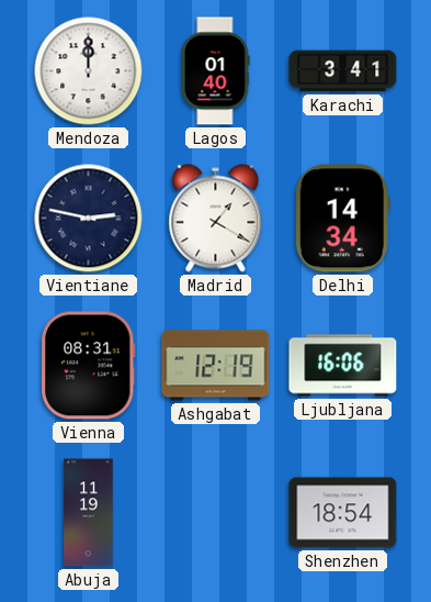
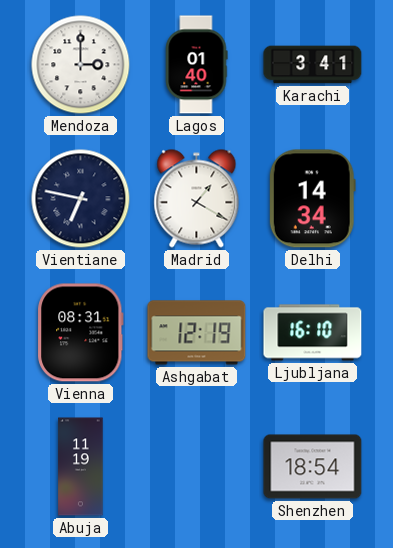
Mendoza: 12:00 -> 3:00 (81, 65)
Vientiane: 2:47 -> 6:47 (81, 199)
Ljubljana: 16:06 -> 16:10 (313, 333)
